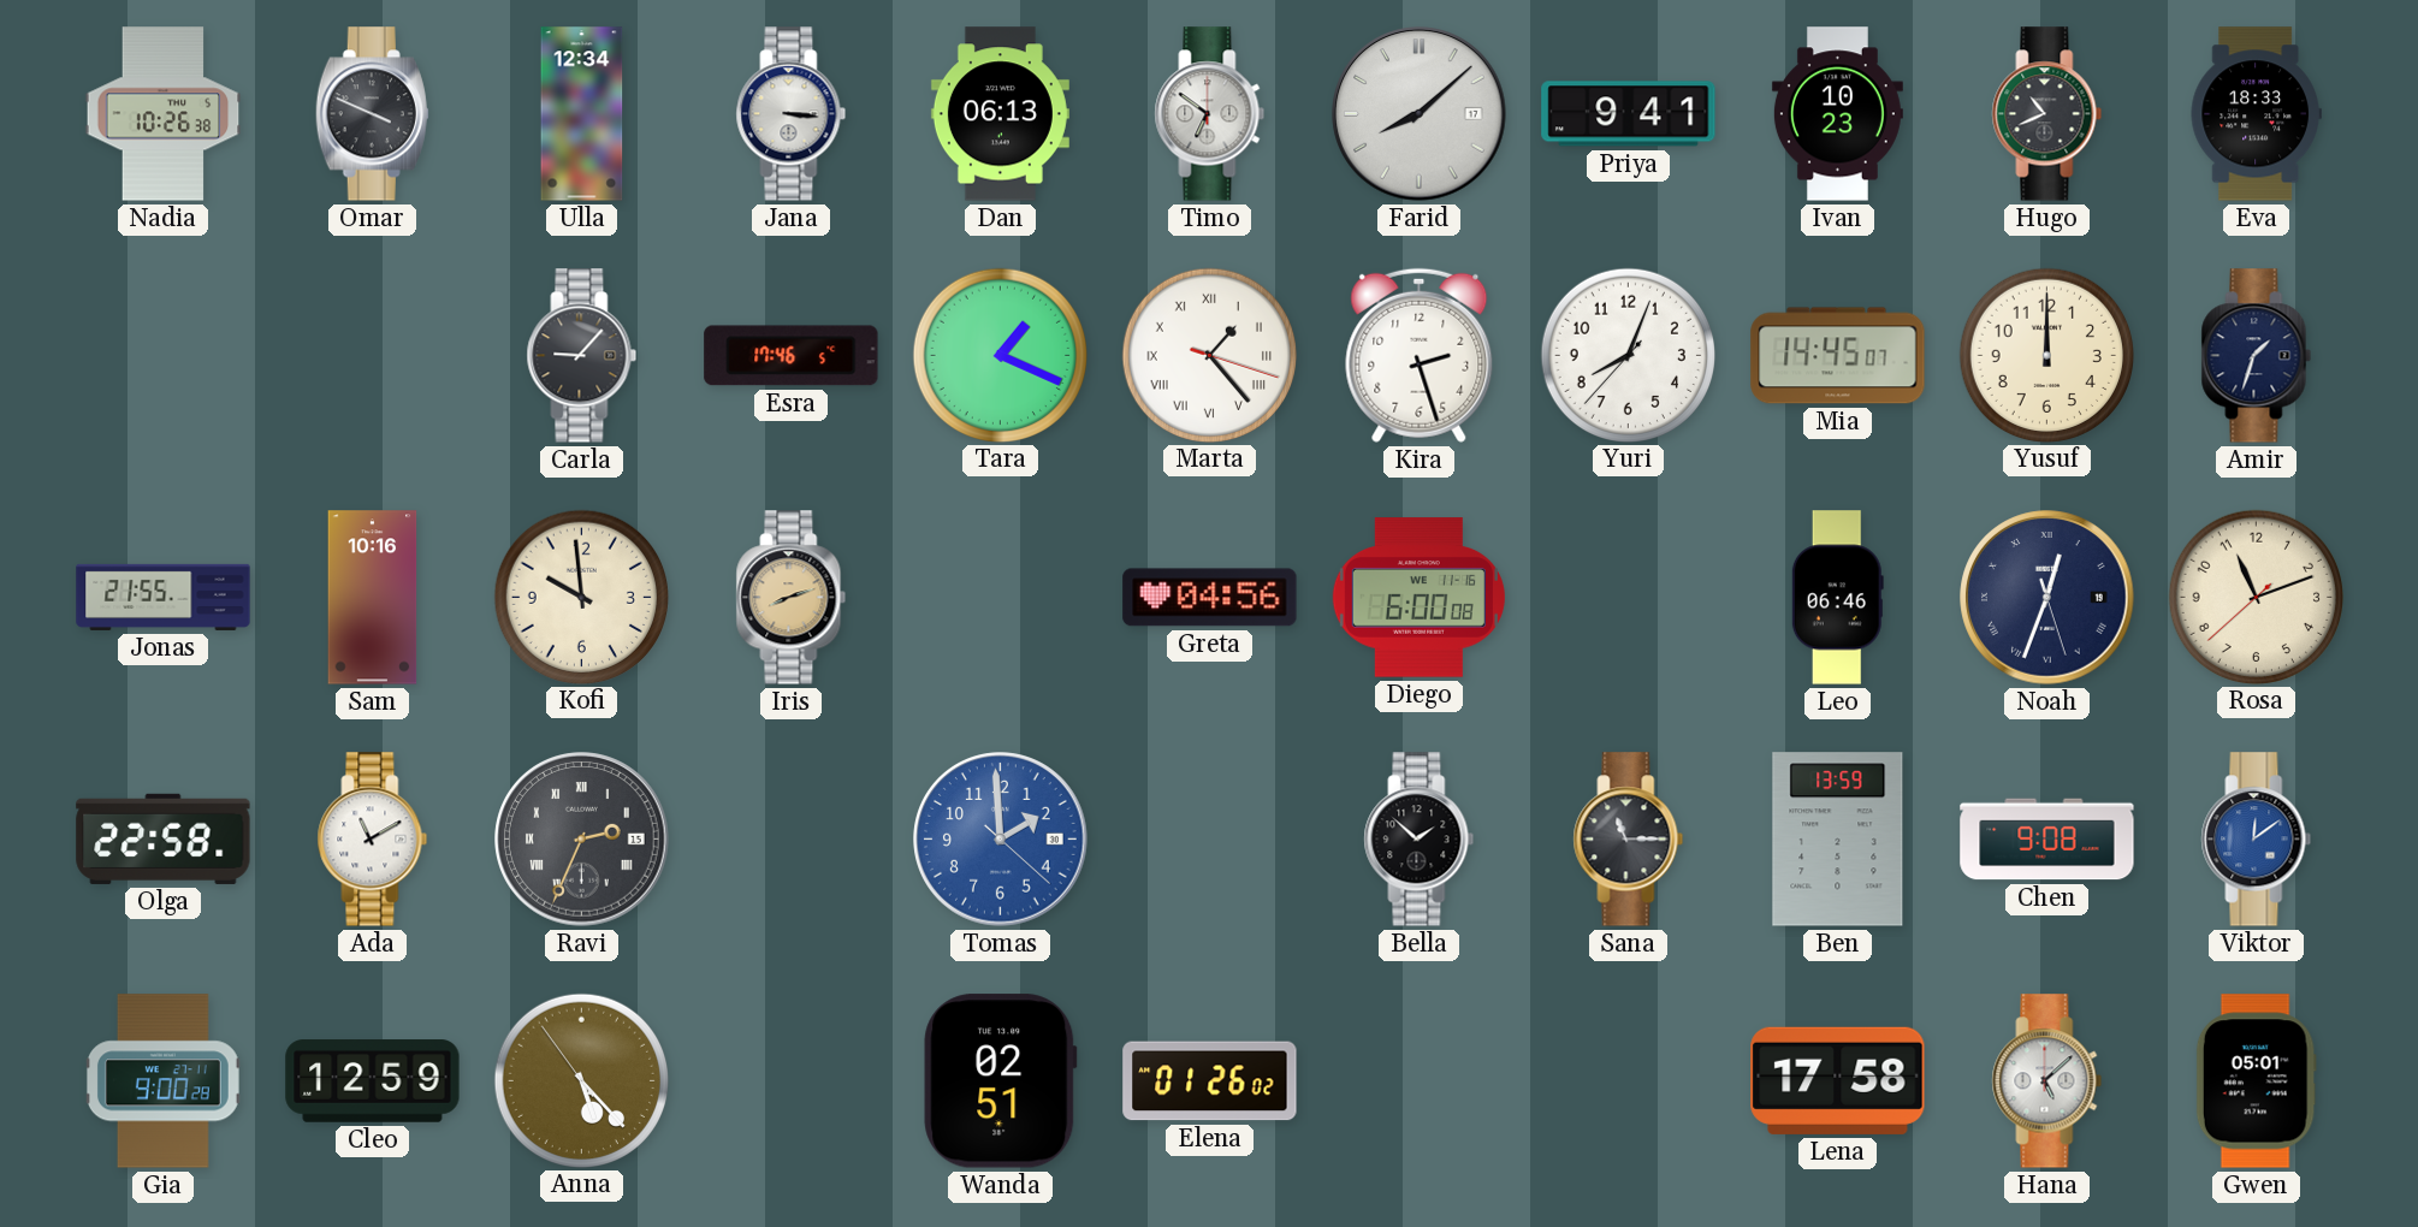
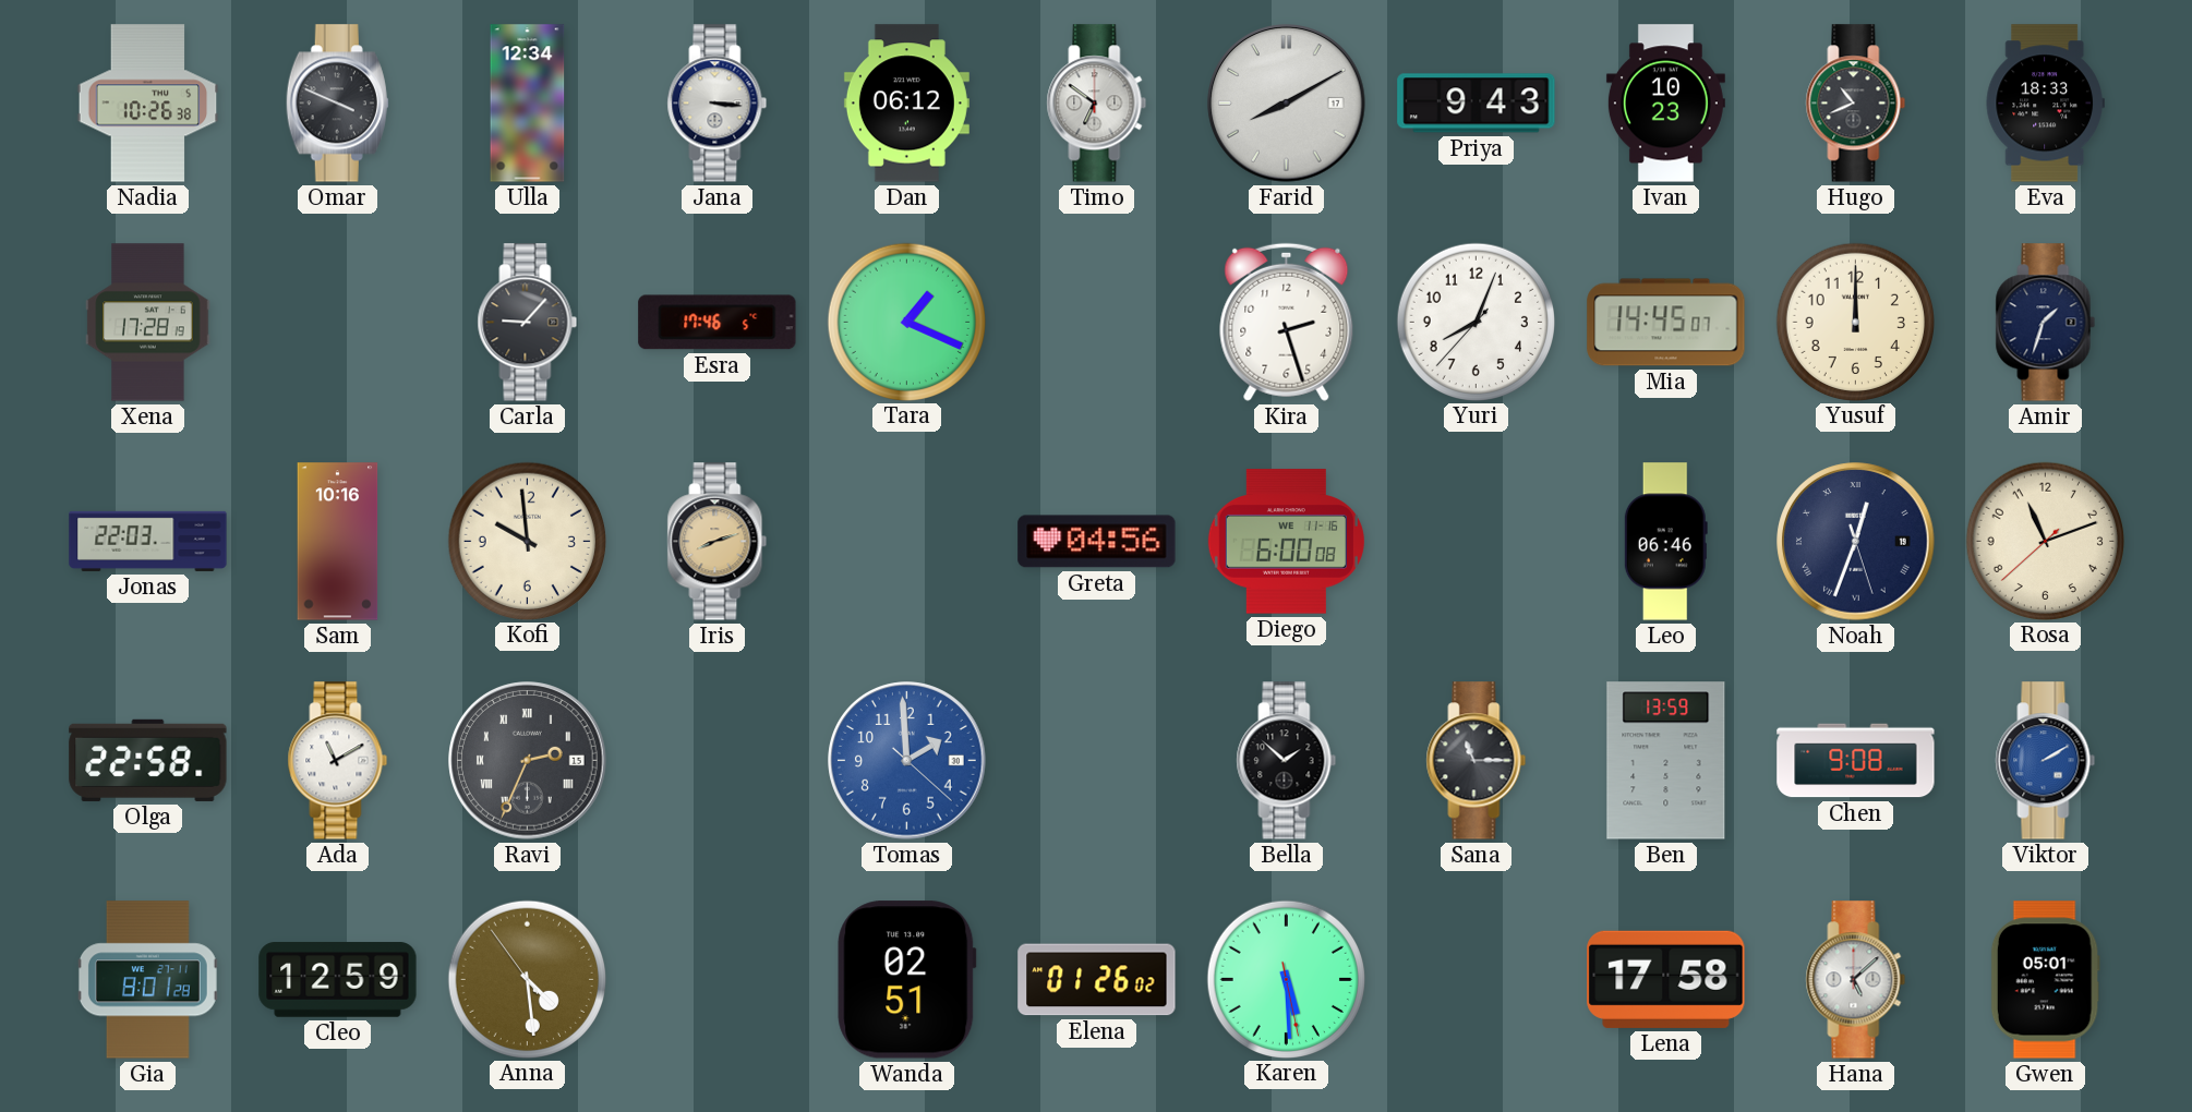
Dan: 06:13 -> 06:12 (906, 104)
Farid: 8:08 -> 8:10 (1287, 104)
Priya: 9:41 -> 9:43 (1477, 104)
Xena: none -> 17:28 (148, 323)
Marta: 1:23 -> none (1209, 355)
Jonas: 21:55 -> 22:03 (148, 541)
Viktor: 12:09 -> 2:10 (2046, 761)
Gia: 9:00 -> 8:01 (147, 980)
Anna: 5:22 -> 4:28 (527, 979)
Karen: none -> 5:29 (1286, 979)
